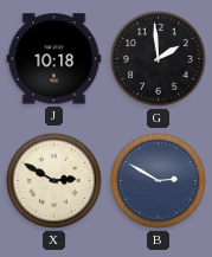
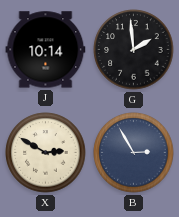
J: 10:18 -> 10:14 (46, 50)
B: 2:50 -> 2:55 (134, 153)
